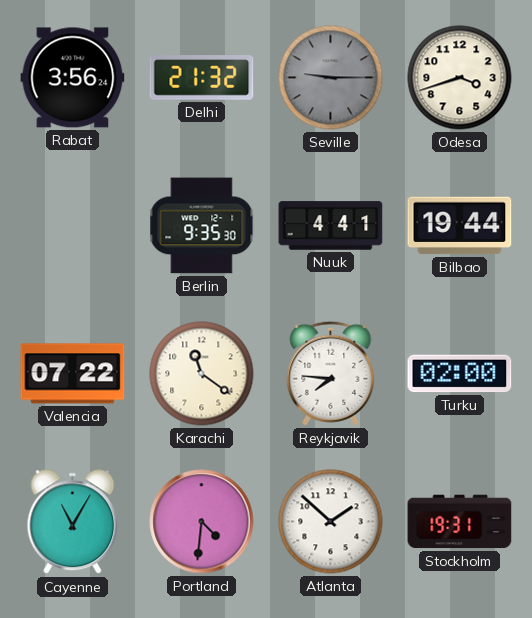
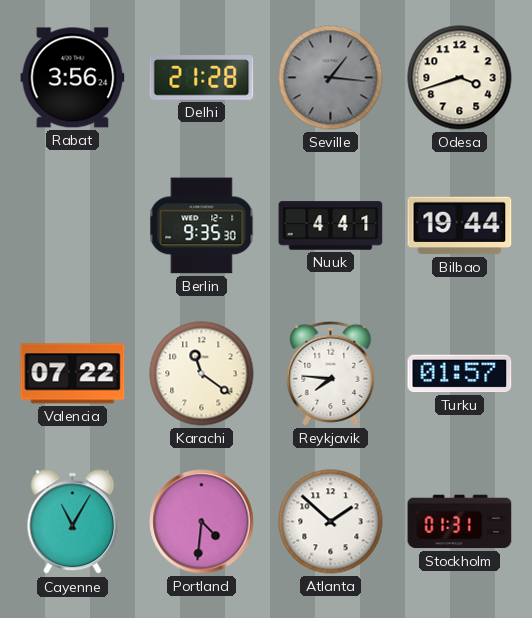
Delhi: 21:32 -> 21:28 (202, 78)
Seville: 9:15 -> 1:16 (331, 78)
Turku: 02:00 -> 01:57 (460, 374)
Stockholm: 19:31 -> 01:31 (460, 522)
